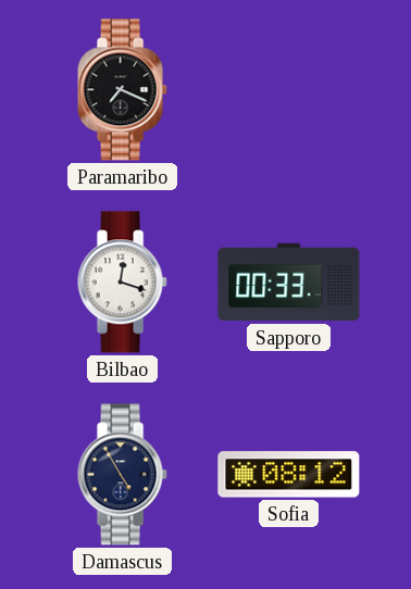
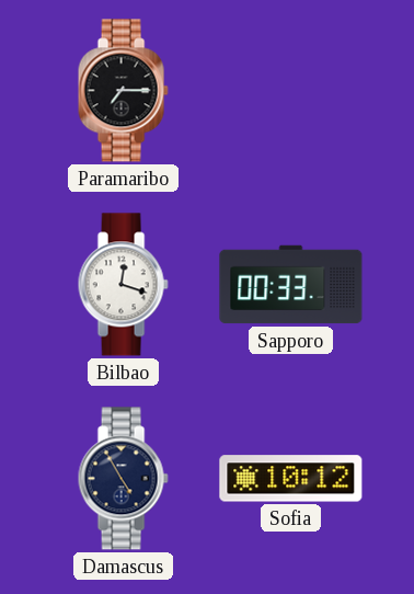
Paramaribo: 7:19 -> 7:15 (123, 91)
Sofia: 08:12 -> 10:12 (291, 479)
